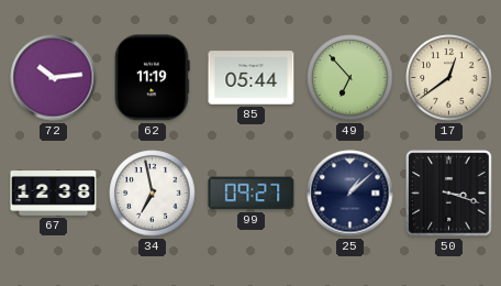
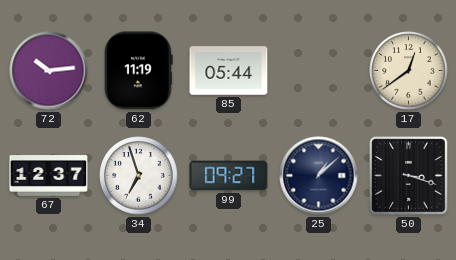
49: 6:53 -> none (350, 78)
67: 12:38 -> 12:37 (49, 176)
34: 6:58 -> 6:57 (139, 176)
